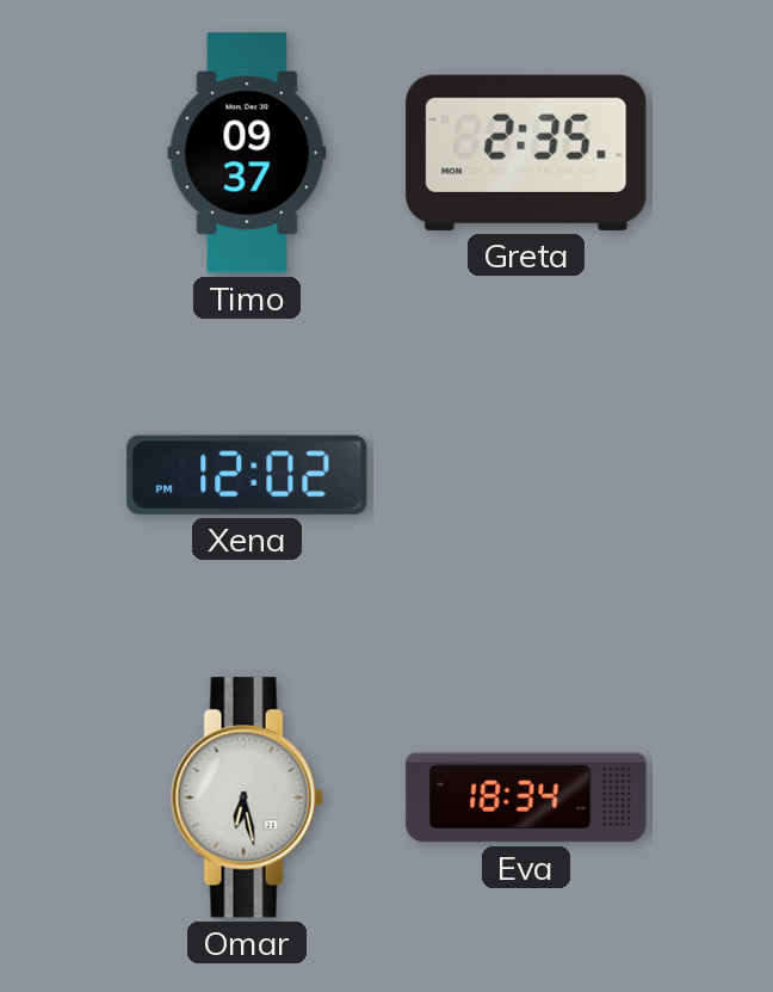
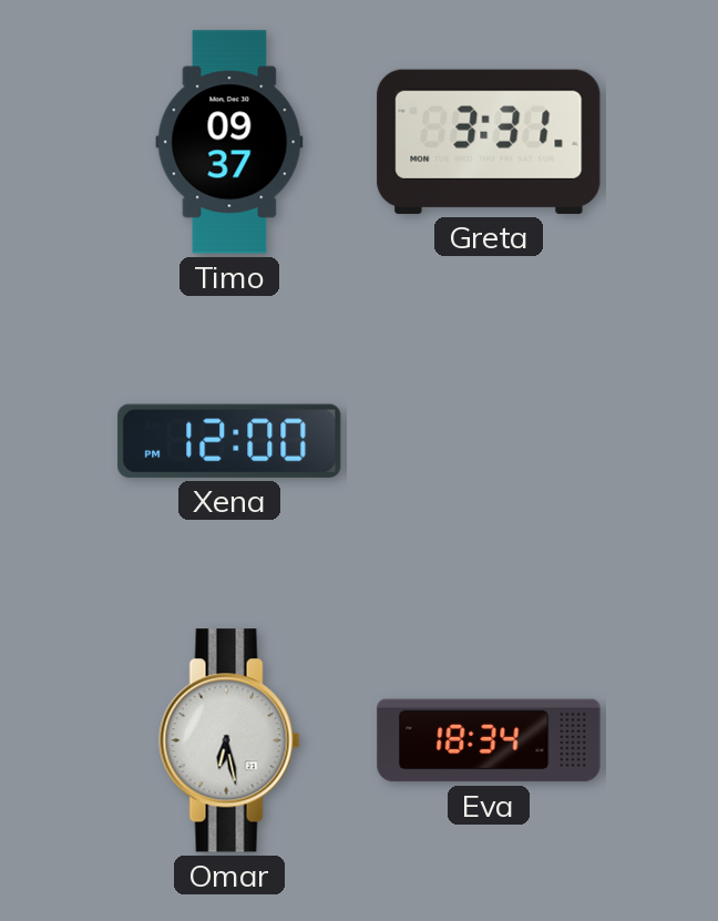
Greta: 2:35 -> 3:31 (489, 142)
Xena: 12:02 -> 12:00 (229, 441)
